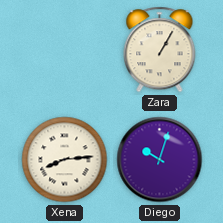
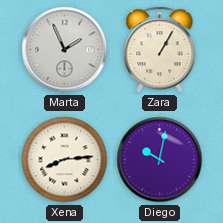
Marta: none -> 1:56 (65, 50)
Diego: 10:03 -> 10:02 (160, 160)
